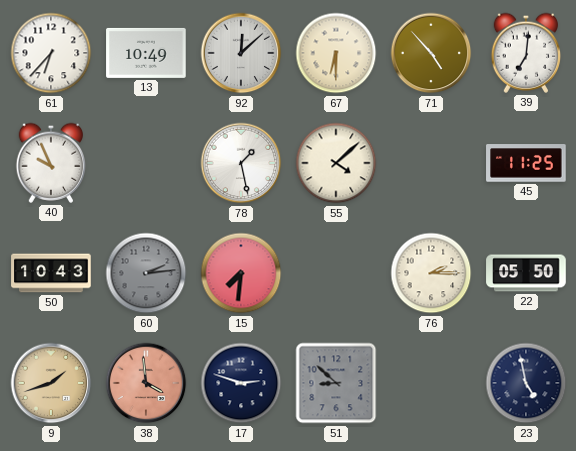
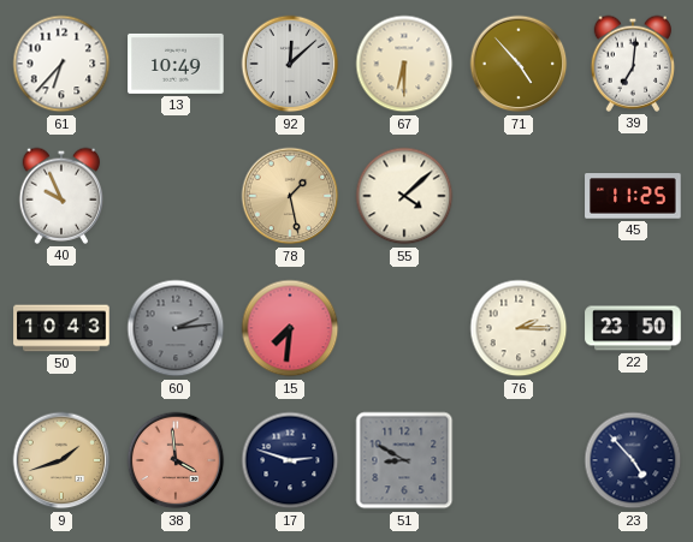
78 dial: white -> champagne (290, 196)
22: 05:50 -> 23:50 (633, 328)
51: 8:52 -> 8:50 (404, 460)
23: 4:58 -> 4:53 (633, 460)
